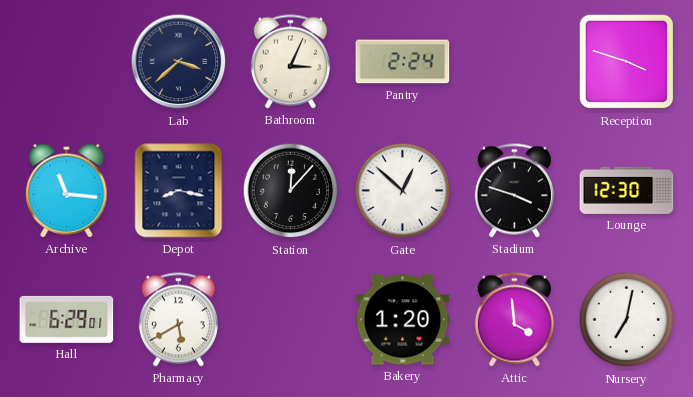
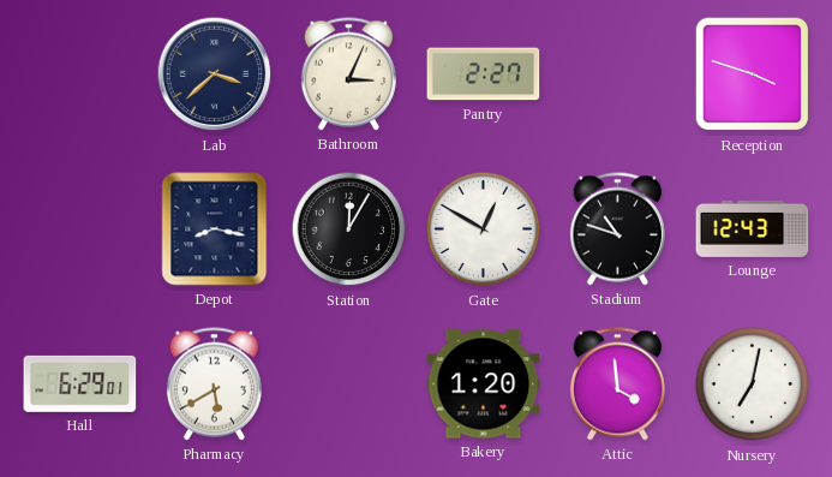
Pantry: 2:24 -> 2:27 (484, 74)
Archive: 11:16 -> none (67, 191)
Station: 12:07 -> 12:05 (349, 229)
Gate: 12:52 -> 12:50 (484, 229)
Stadium: 3:48 -> 10:48 (617, 229)
Lounge: 12:30 -> 12:43 (753, 228)
